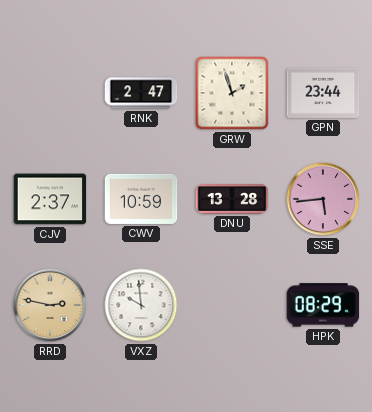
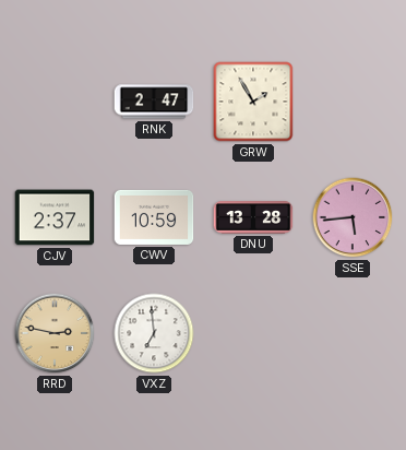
GRW: 1:57 -> 1:55 (253, 102)
GPN: 23:44 -> none (323, 93)
VXZ: 9:59 -> 6:59 (154, 333)
HPK: 08:29 -> none (323, 305)
